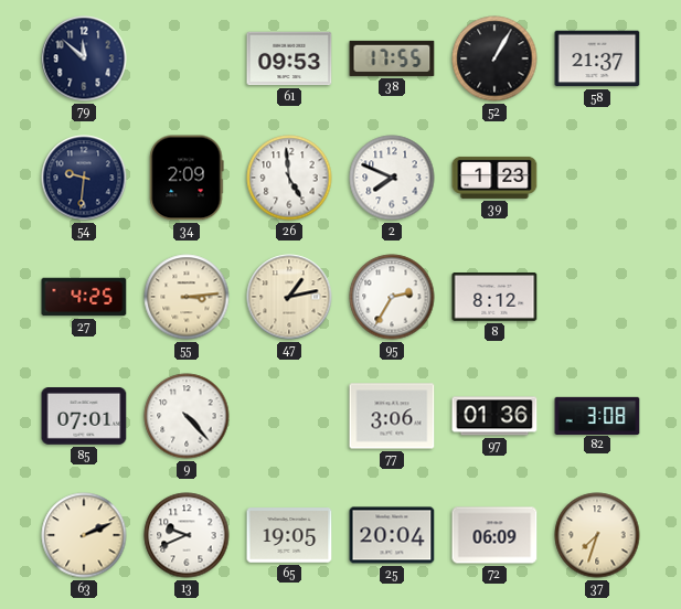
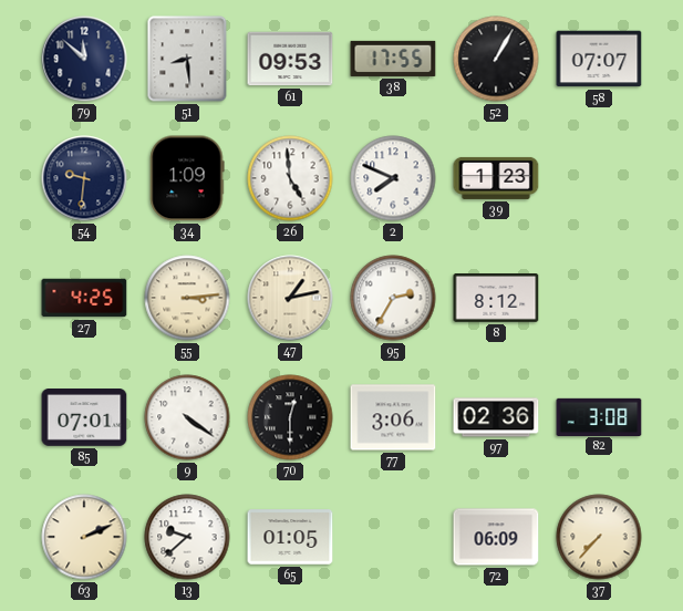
51: none -> 8:29 (187, 59)
58: 21:37 -> 07:07 (599, 59)
34: 2:09 -> 1:09 (187, 178)
9: 4:23 -> 4:21 (187, 417)
70: none -> 12:30 (290, 417)
97: 01:36 -> 02:36 (496, 417)
13: 9:41 -> 9:38 (187, 537)
65: 19:05 -> 01:05 (290, 537)
25: 20:04 -> none (392, 535)
37: 7:33 -> 7:37 (599, 537)
